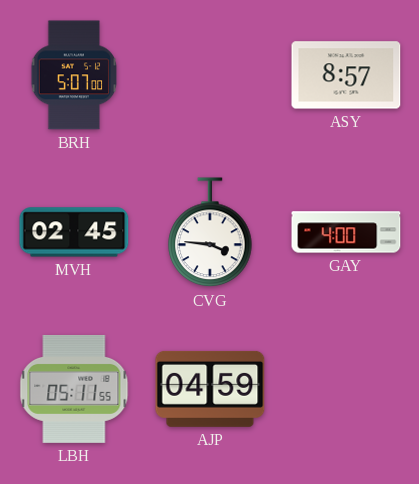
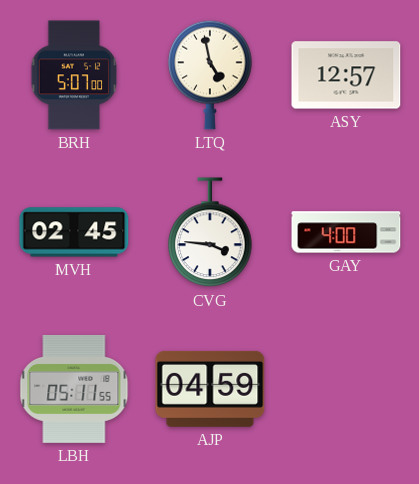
LTQ: none -> 4:58 (210, 75)
ASY: 8:57 -> 12:57 (346, 75)
